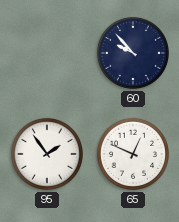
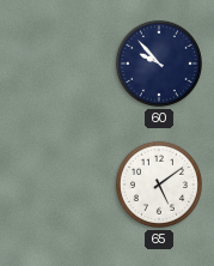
95: 1:54 -> none (47, 154)
65: 12:49 -> 5:09 (159, 185)
